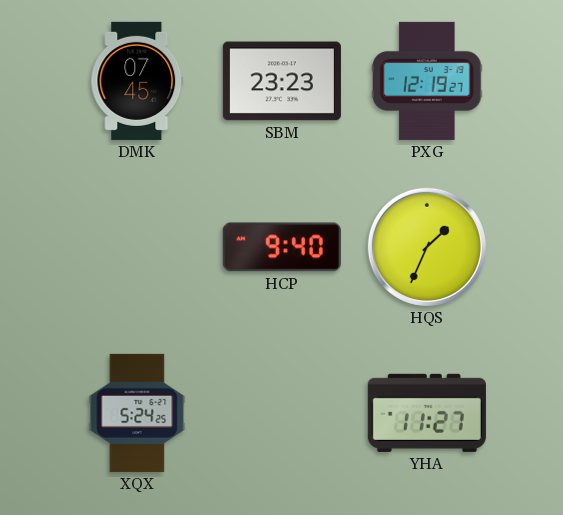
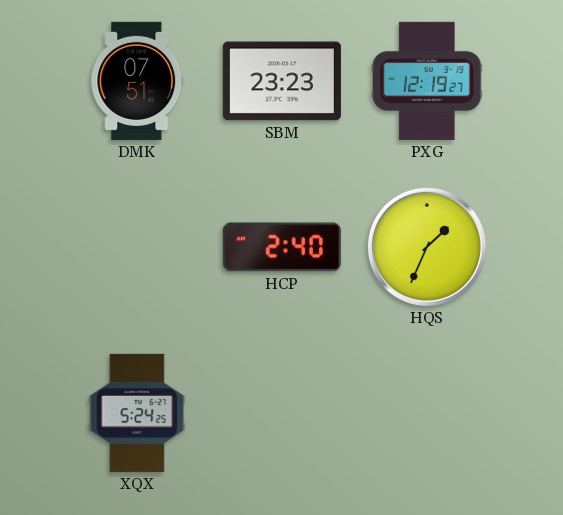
DMK: 07:45 -> 07:51 (137, 81)
HCP: 9:40 -> 2:40 (282, 247)
YHA: 11:27 -> none (427, 413)
